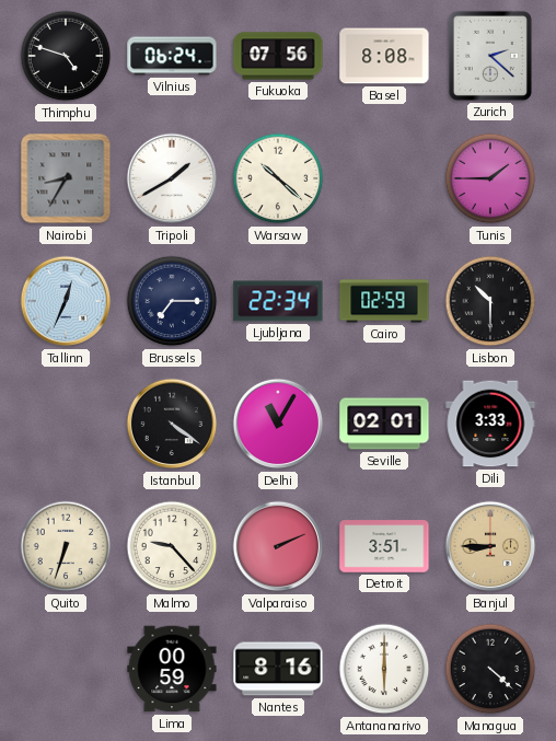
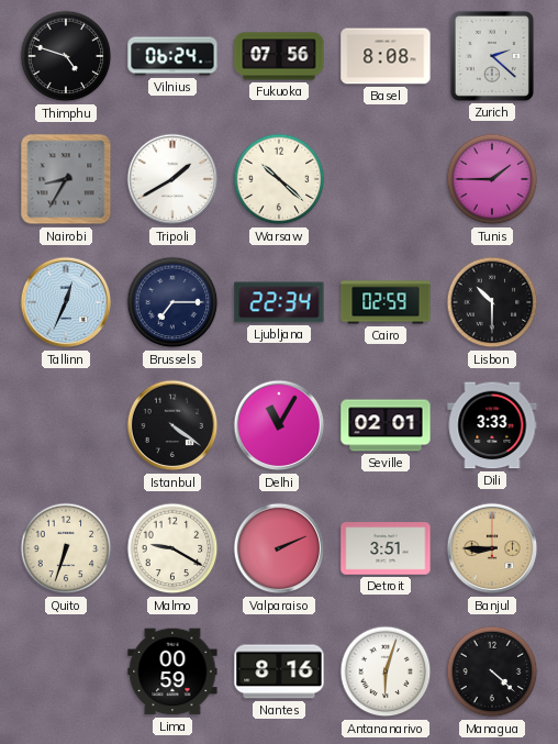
Malmo: 9:23 -> 9:20 (172, 548)
Antananarivo: 6:00 -> 6:03 (386, 671)
